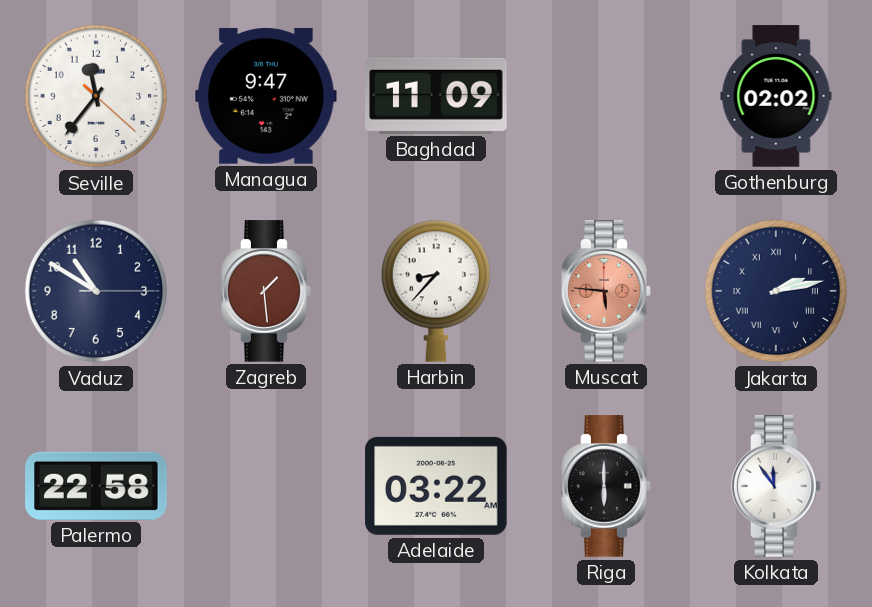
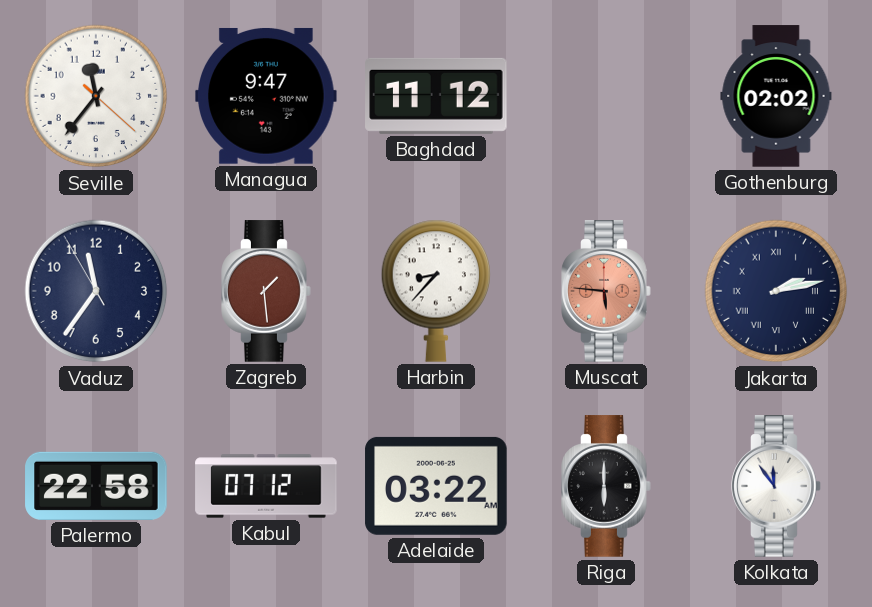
Baghdad: 11:09 -> 11:12 (436, 96)
Vaduz: 10:50 -> 11:35 (96, 291)
Kabul: none -> 07:12 (266, 486)
